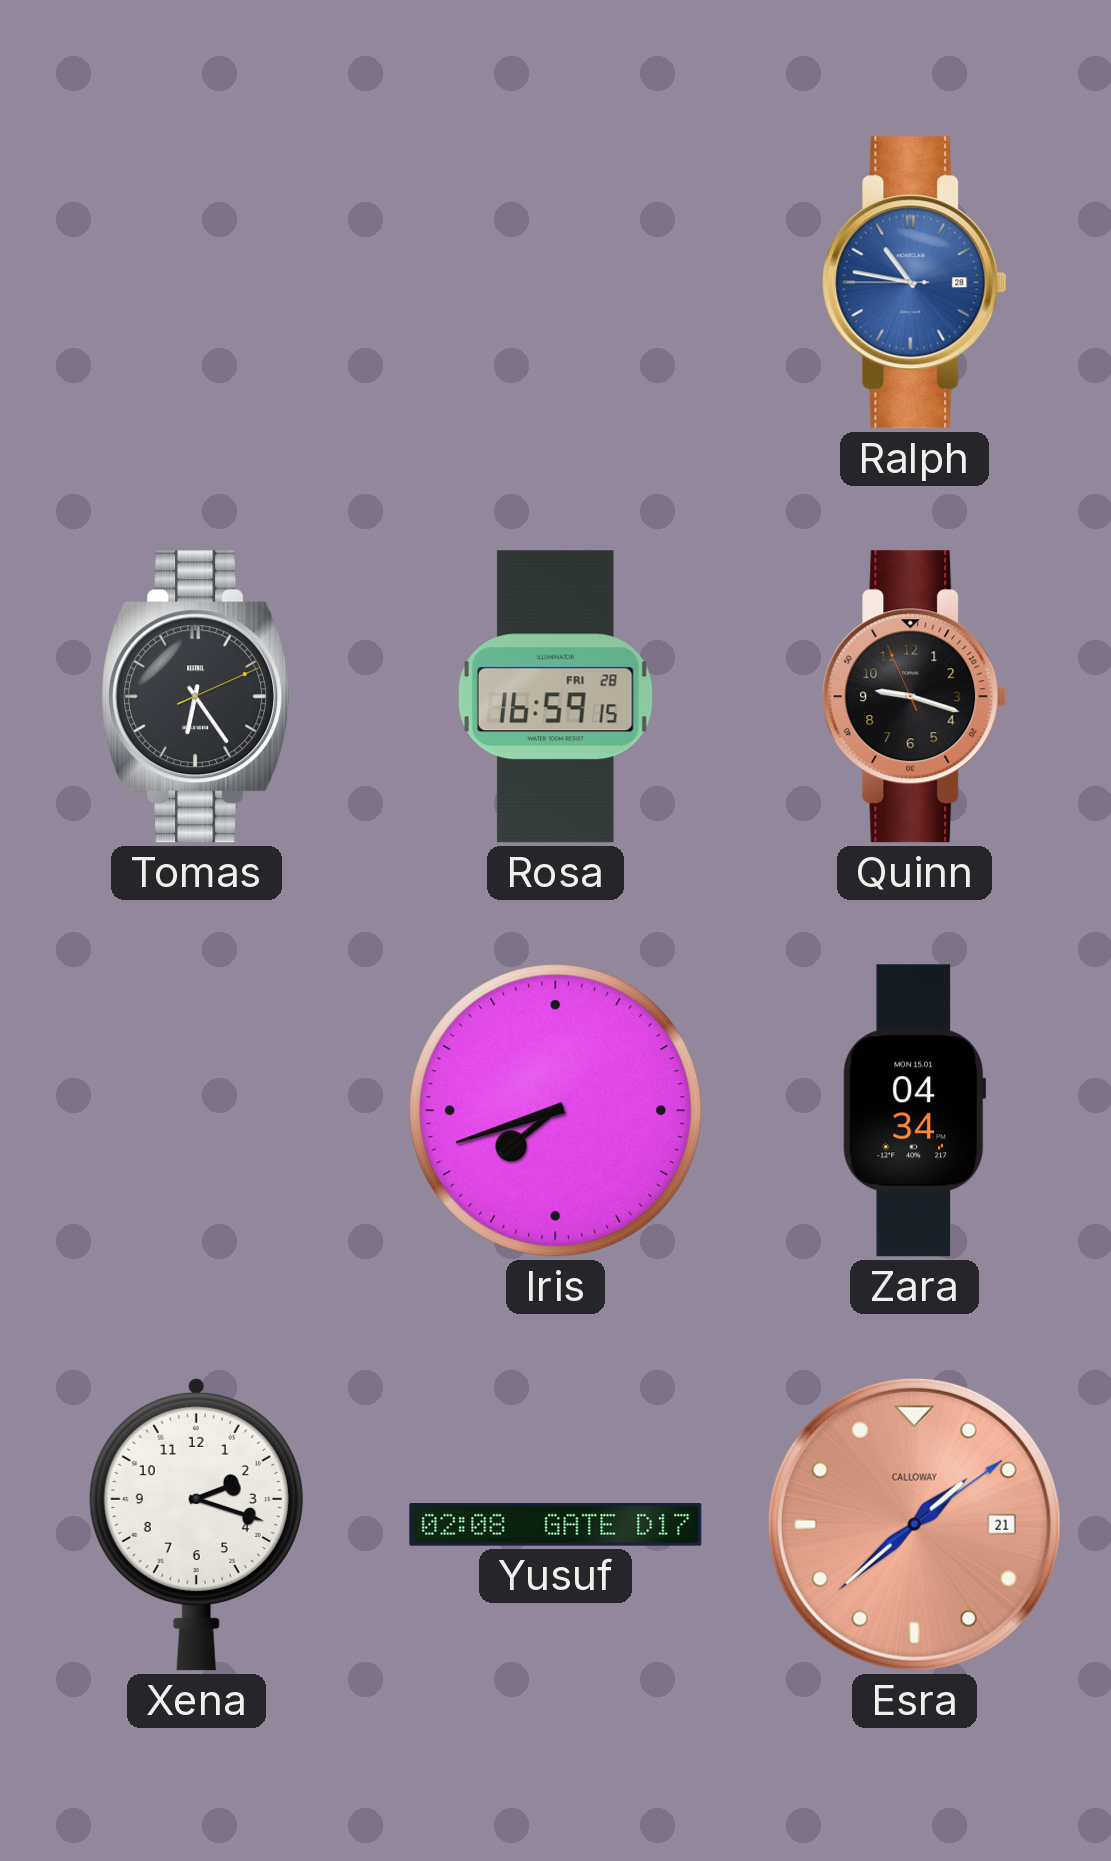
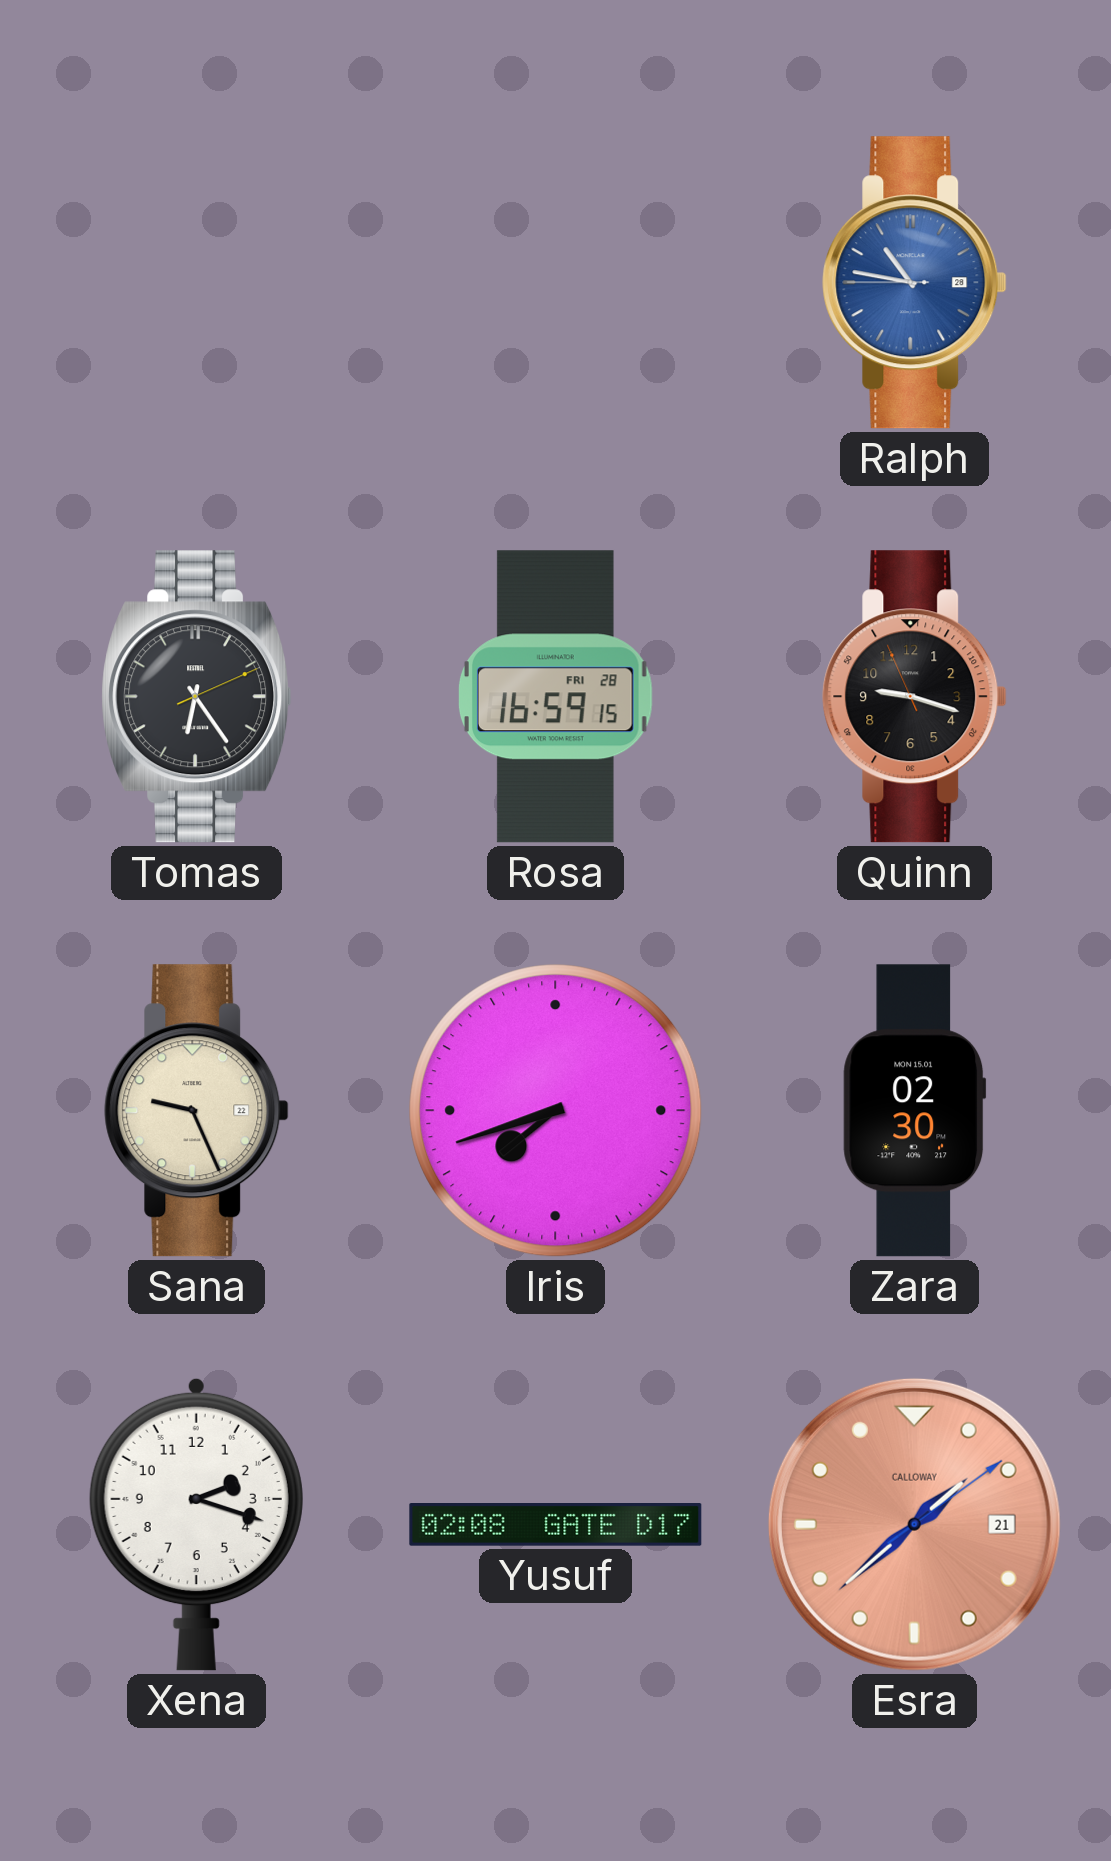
Sana: none -> 9:26 (197, 1111)
Zara: 04:34 -> 02:30 (915, 1111)
